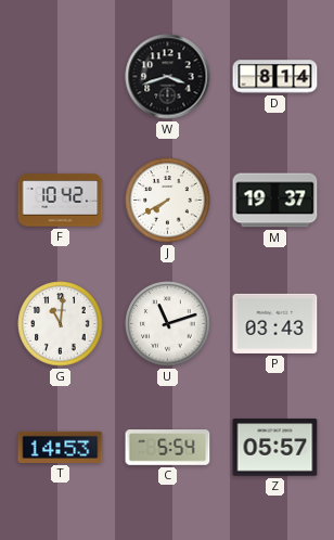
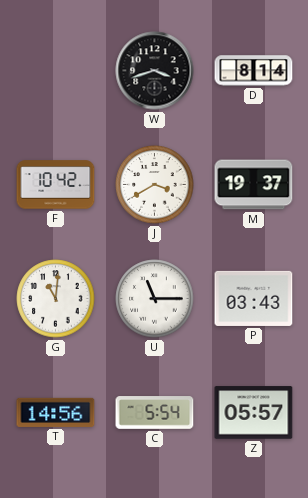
J: 7:40 -> 3:40 (155, 185)
U: 11:12 -> 11:15 (155, 299)
T: 14:53 -> 14:56 (56, 412)
